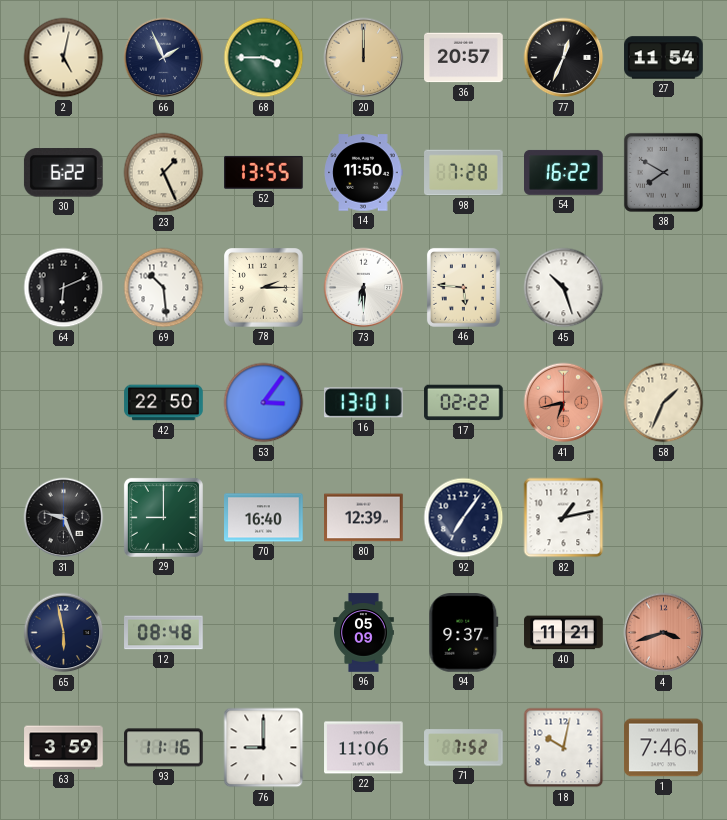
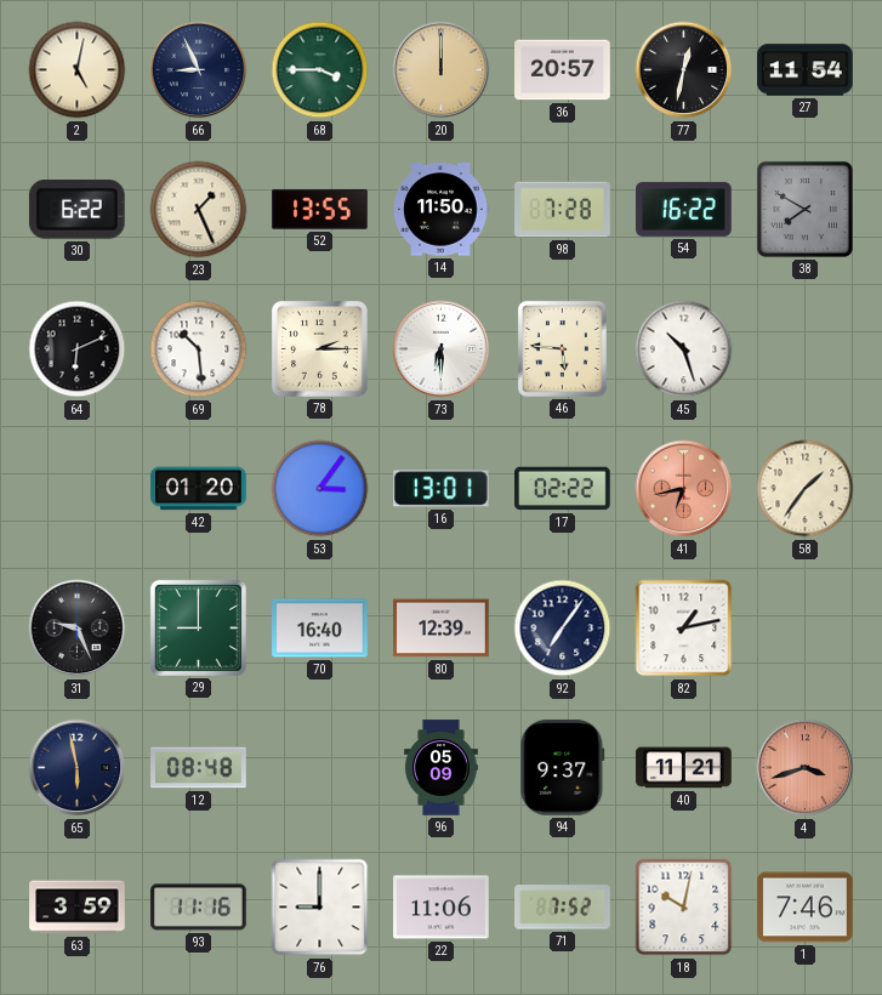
66: 1:56 -> 8:56 (199, 70)
77: 12:34 -> 12:32 (684, 70)
42: 22:50 -> 01:20 (199, 489)
58: 1:34 -> 1:36 (806, 489)
